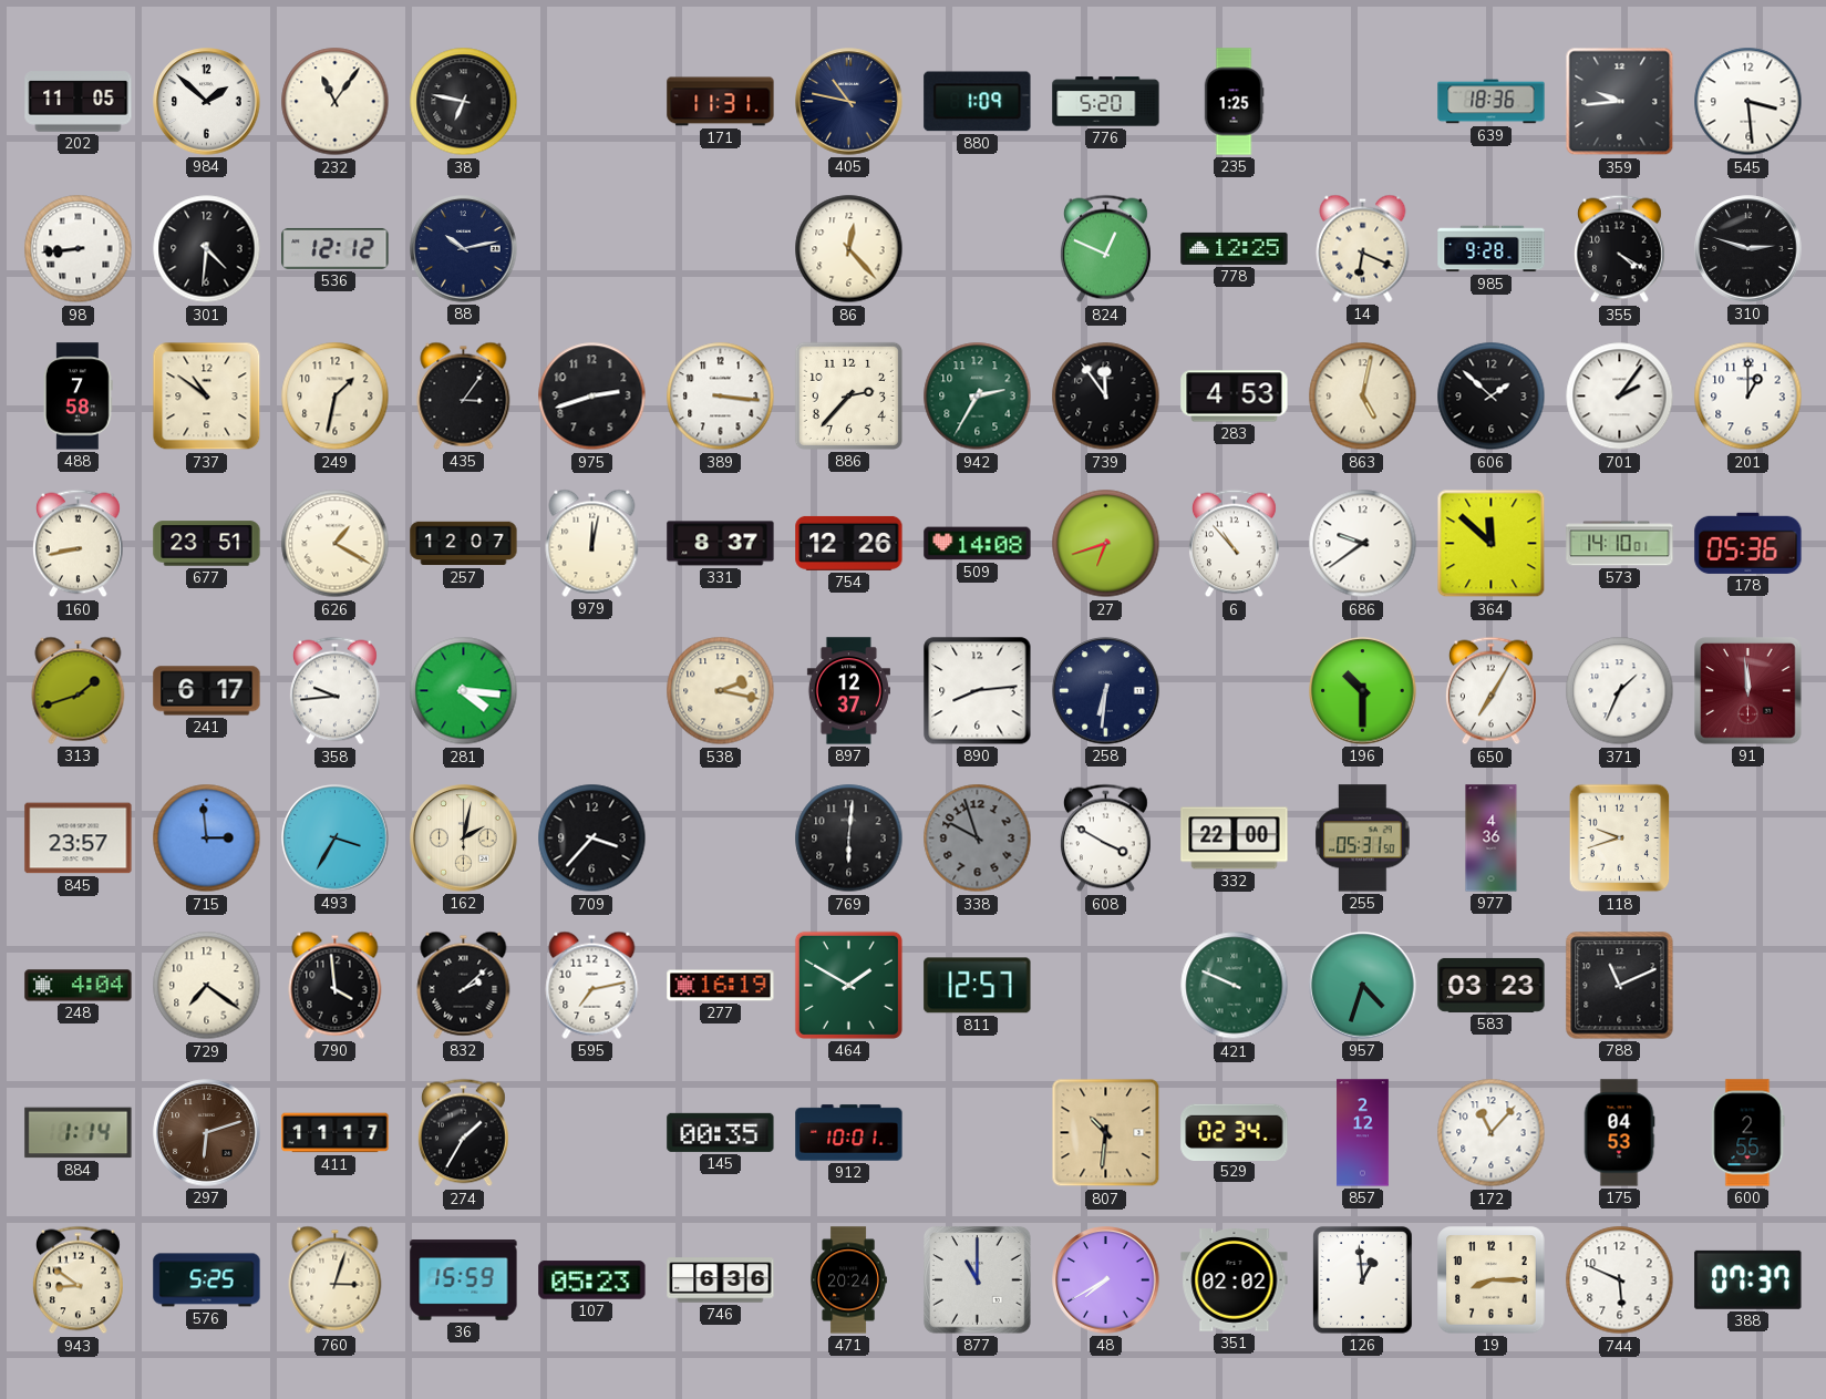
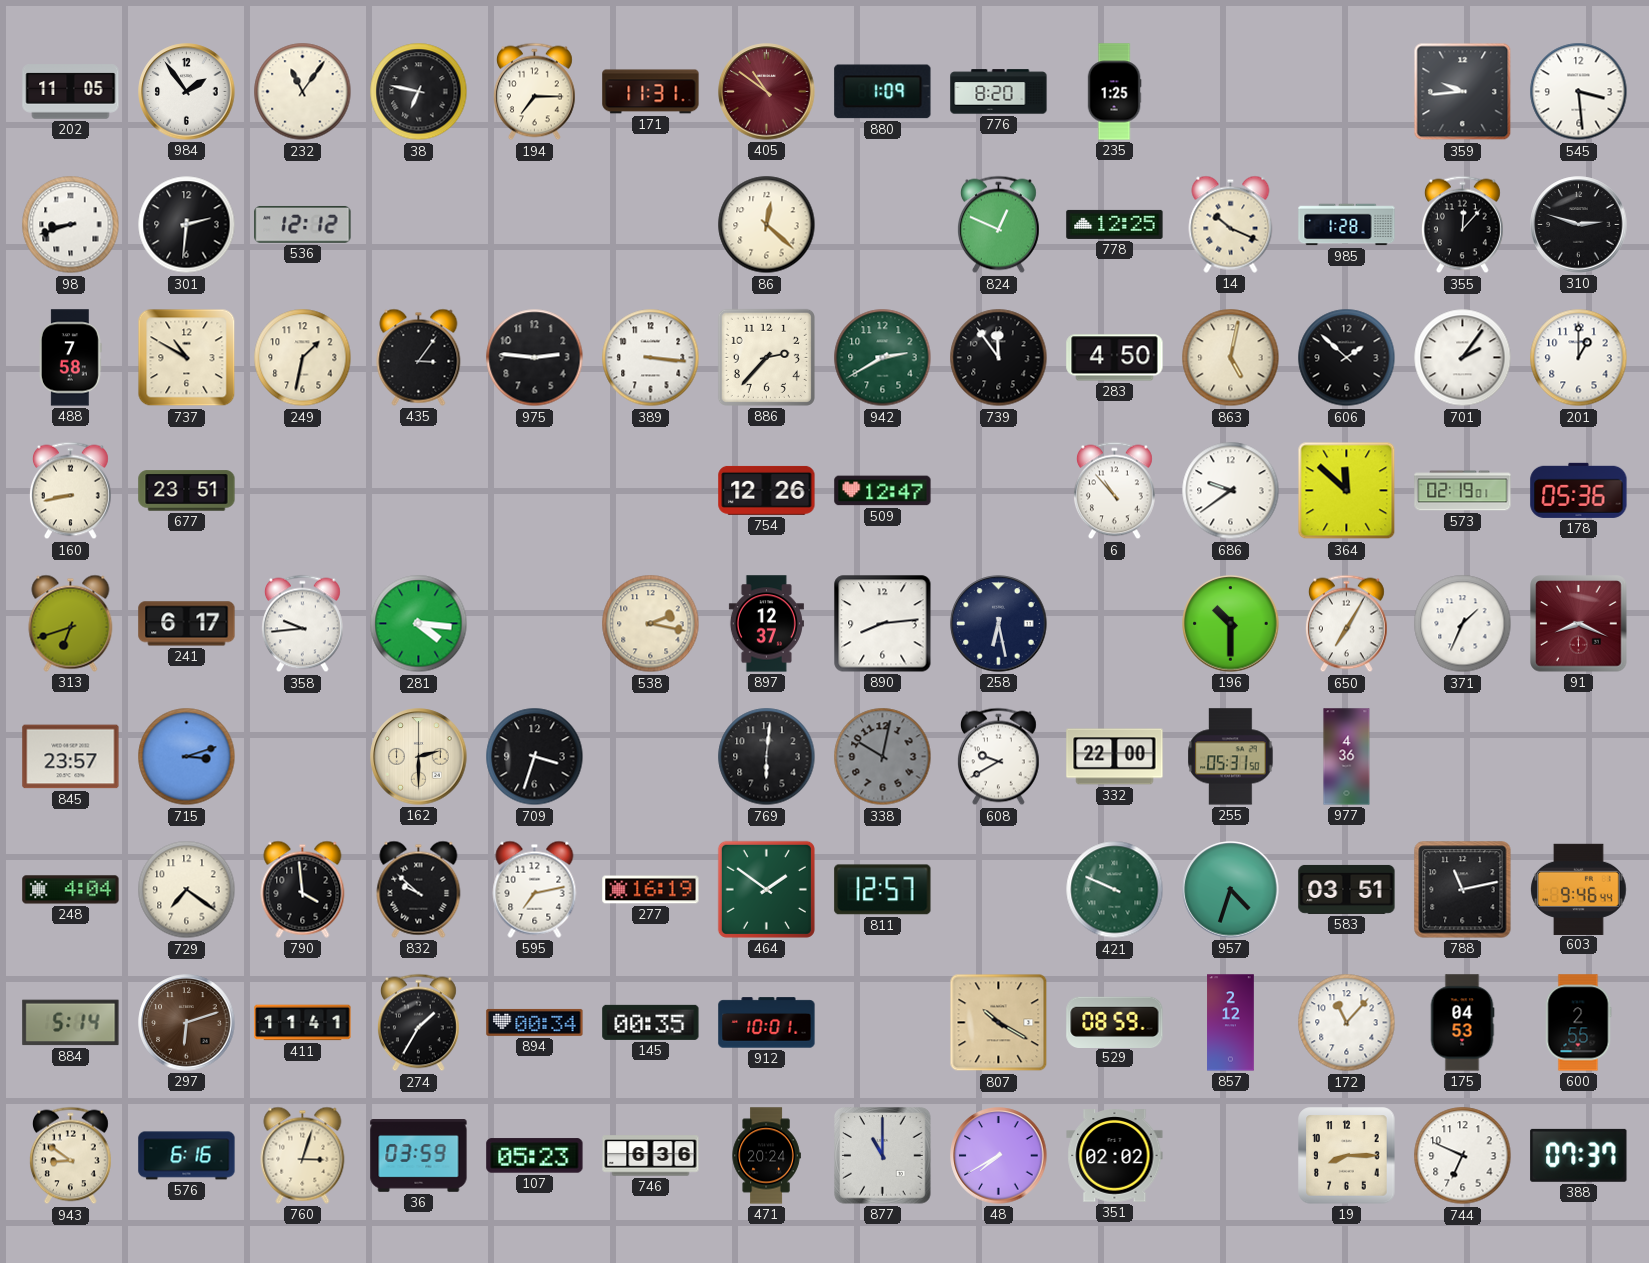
984: 1:52 -> 1:54 (187, 92)
194: none -> 7:15 (534, 92)
405: 10:47 -> 10:51 (767, 92)
405 dial: navy -> burgundy (767, 92)
776: 5:20 -> 8:20 (999, 92)
639: 18:36 -> none (1492, 102)
98: 8:44 -> 8:42 (71, 225)
301: 4:31 -> 2:31 (187, 225)
88: 10:13 -> none (464, 249)
86: 12:23 -> 12:22 (767, 225)
14: 6:19 -> 10:19 (1231, 224)
985: 9:28 -> 1:28 (1347, 225)
355: 4:20 -> 12:07 (1462, 225)
737: 10:51 -> 10:50 (187, 358)
975: 2:42 -> 2:46 (535, 358)
942: 2:35 -> 2:40 (883, 358)
283: 4:53 -> 4:50 (1115, 358)
626: 1:20 -> none (336, 544)
257: 12:07 -> none (464, 544)
979: 12:02 -> none (592, 543)
331: 8:37 -> none (721, 544)
509: 14:08 -> 12:47 (883, 491)
27: 6:42 -> none (1106, 544)
573: 14:10 -> 02:19 (1463, 491)
313: 1:42 -> 6:42 (71, 623)
258: 6:31 -> 6:28 (999, 624)
91: 11:59 -> 8:19 (1579, 624)
715: 2:59 -> 3:12 (187, 757)
493: 3:35 -> none (336, 839)
162: 2:02 -> 2:30 (419, 757)
709: 3:37 -> 3:33 (535, 757)
338: 9:57 -> 10:02 (883, 757)
608: 3:50 -> 9:40 (998, 757)
118: 9:42 -> none (1620, 839)
832: 2:08 -> 9:52 (419, 889)
464: 1:50 -> 1:51 (766, 889)
583: 03:23 -> 03:51 (1347, 889)
788: 11:11 -> 11:13 (1463, 890)
603: none -> 9:46 (1579, 889)
884: 1:14 -> 5:14 (71, 1023)
411: 11:17 -> 11:41 (303, 1023)
894: none -> 00:34 (535, 1022)
807: 10:31 -> 10:20 (999, 1023)
529: 02:34 -> 08:59 (1115, 1022)
576: 5:25 -> 6:16 (187, 1156)
36: 15:59 -> 03:59 (419, 1156)
126: 12:59 -> none (1363, 1280)
744: 5:49 -> 6:49 (1463, 1156)
